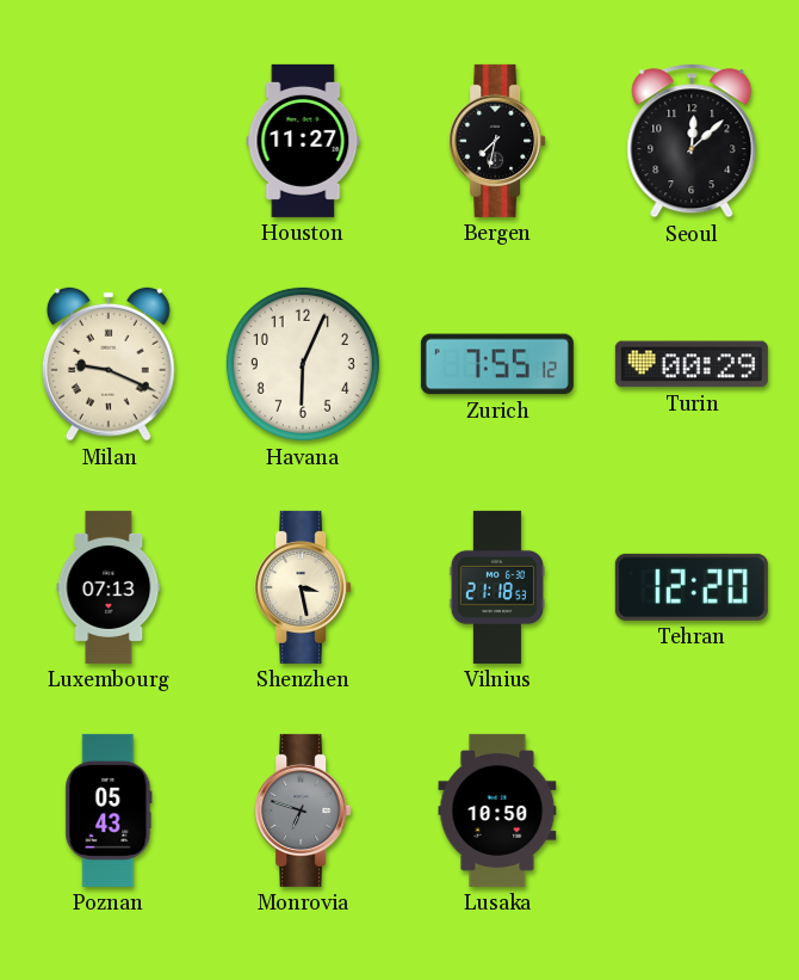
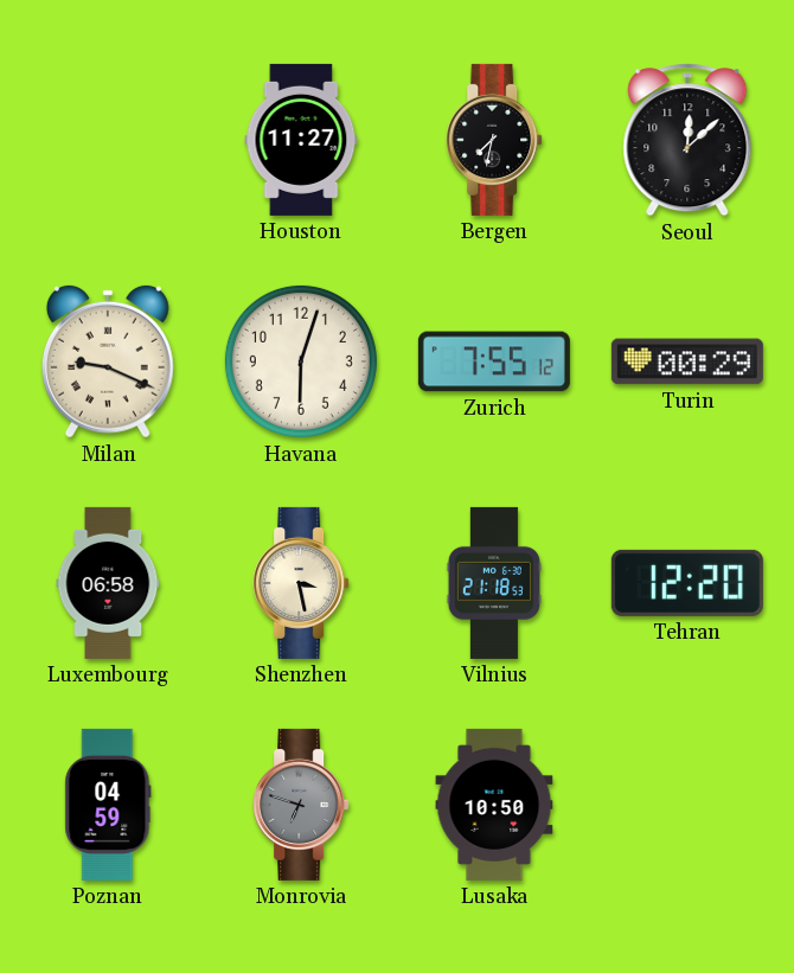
Havana: 6:04 -> 6:03 (301, 361)
Luxembourg: 07:13 -> 06:58 (108, 583)
Poznan: 05:43 -> 04:59 (108, 805)
